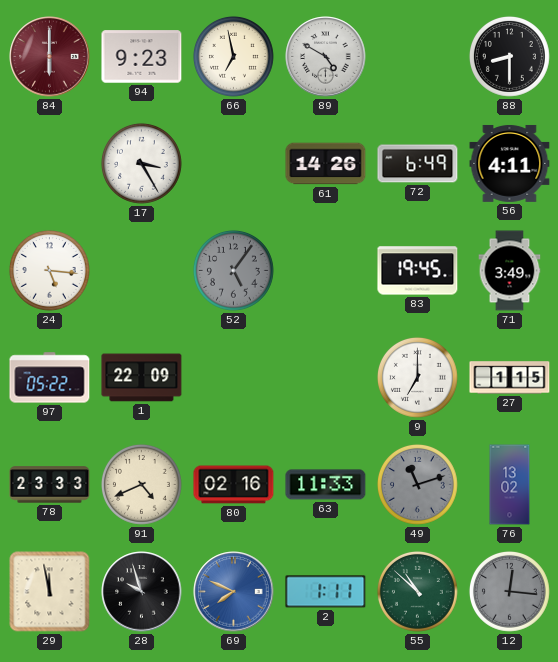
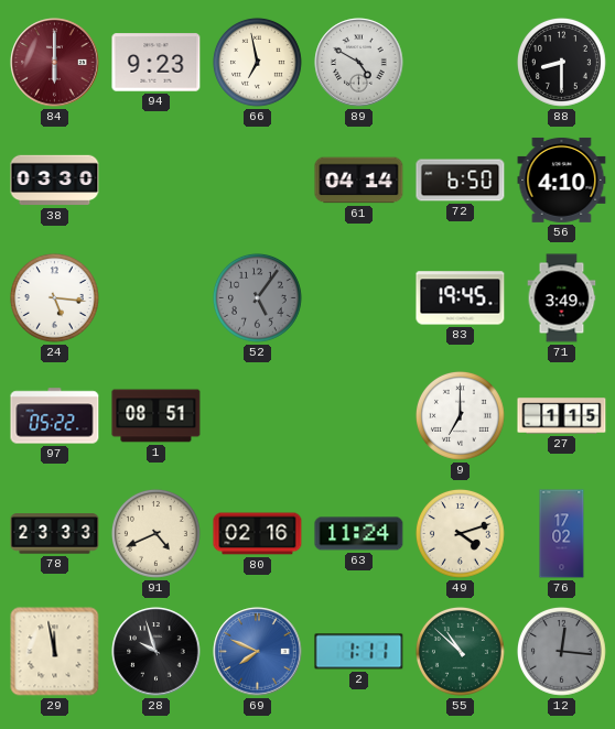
38: none -> 03:30 (55, 181)
17: 3:25 -> none (141, 163)
61: 14:26 -> 04:14 (359, 181)
72: 6:49 -> 6:50 (461, 181)
56: 4:11 -> 4:10 (562, 179)
1: 22:09 -> 08:51 (157, 416)
63: 11:33 -> 11:24 (359, 534)
49: 11:12 -> 4:12 (460, 533)
49 dial: grey -> cream (460, 533)
76: 13:02 -> 17:02 (562, 534)
